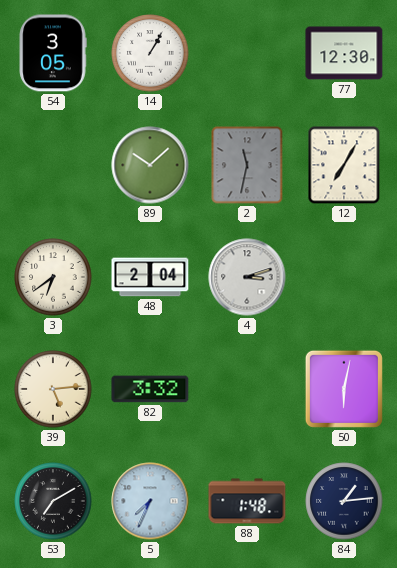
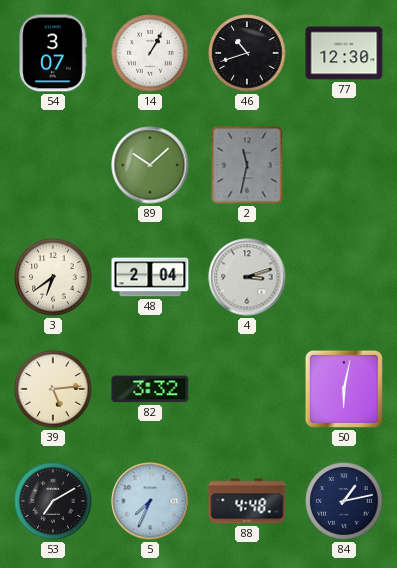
54: 3:05 -> 3:07 (53, 53)
46: none -> 10:42 (247, 53)
12: 7:05 -> none (344, 165)
88: 1:48 -> 4:48 (247, 501)
84: 1:14 -> 1:13 (344, 501)
